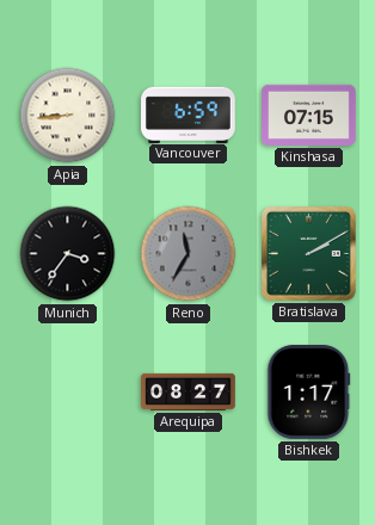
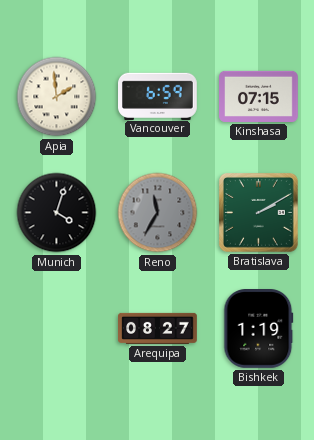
Apia: 8:44 -> 1:59 (57, 97)
Munich: 3:36 -> 4:03 (57, 213)
Bishkek: 1:17 -> 1:19 (259, 329)
